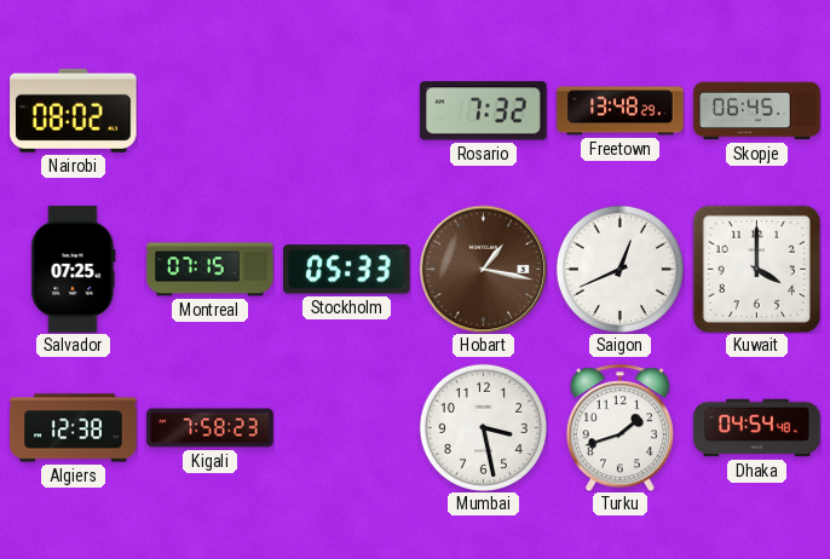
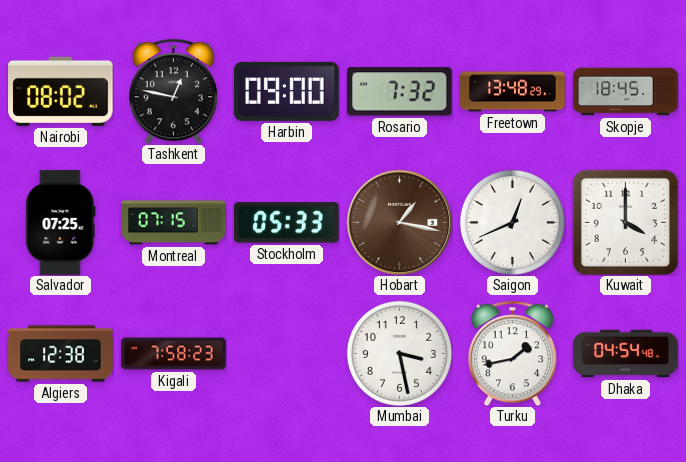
Tashkent: none -> 12:47 (173, 91)
Harbin: none -> 09:00 (287, 91)
Skopje: 06:45 -> 18:45 (626, 92)
Turku: 1:42 -> 1:43 (512, 353)
